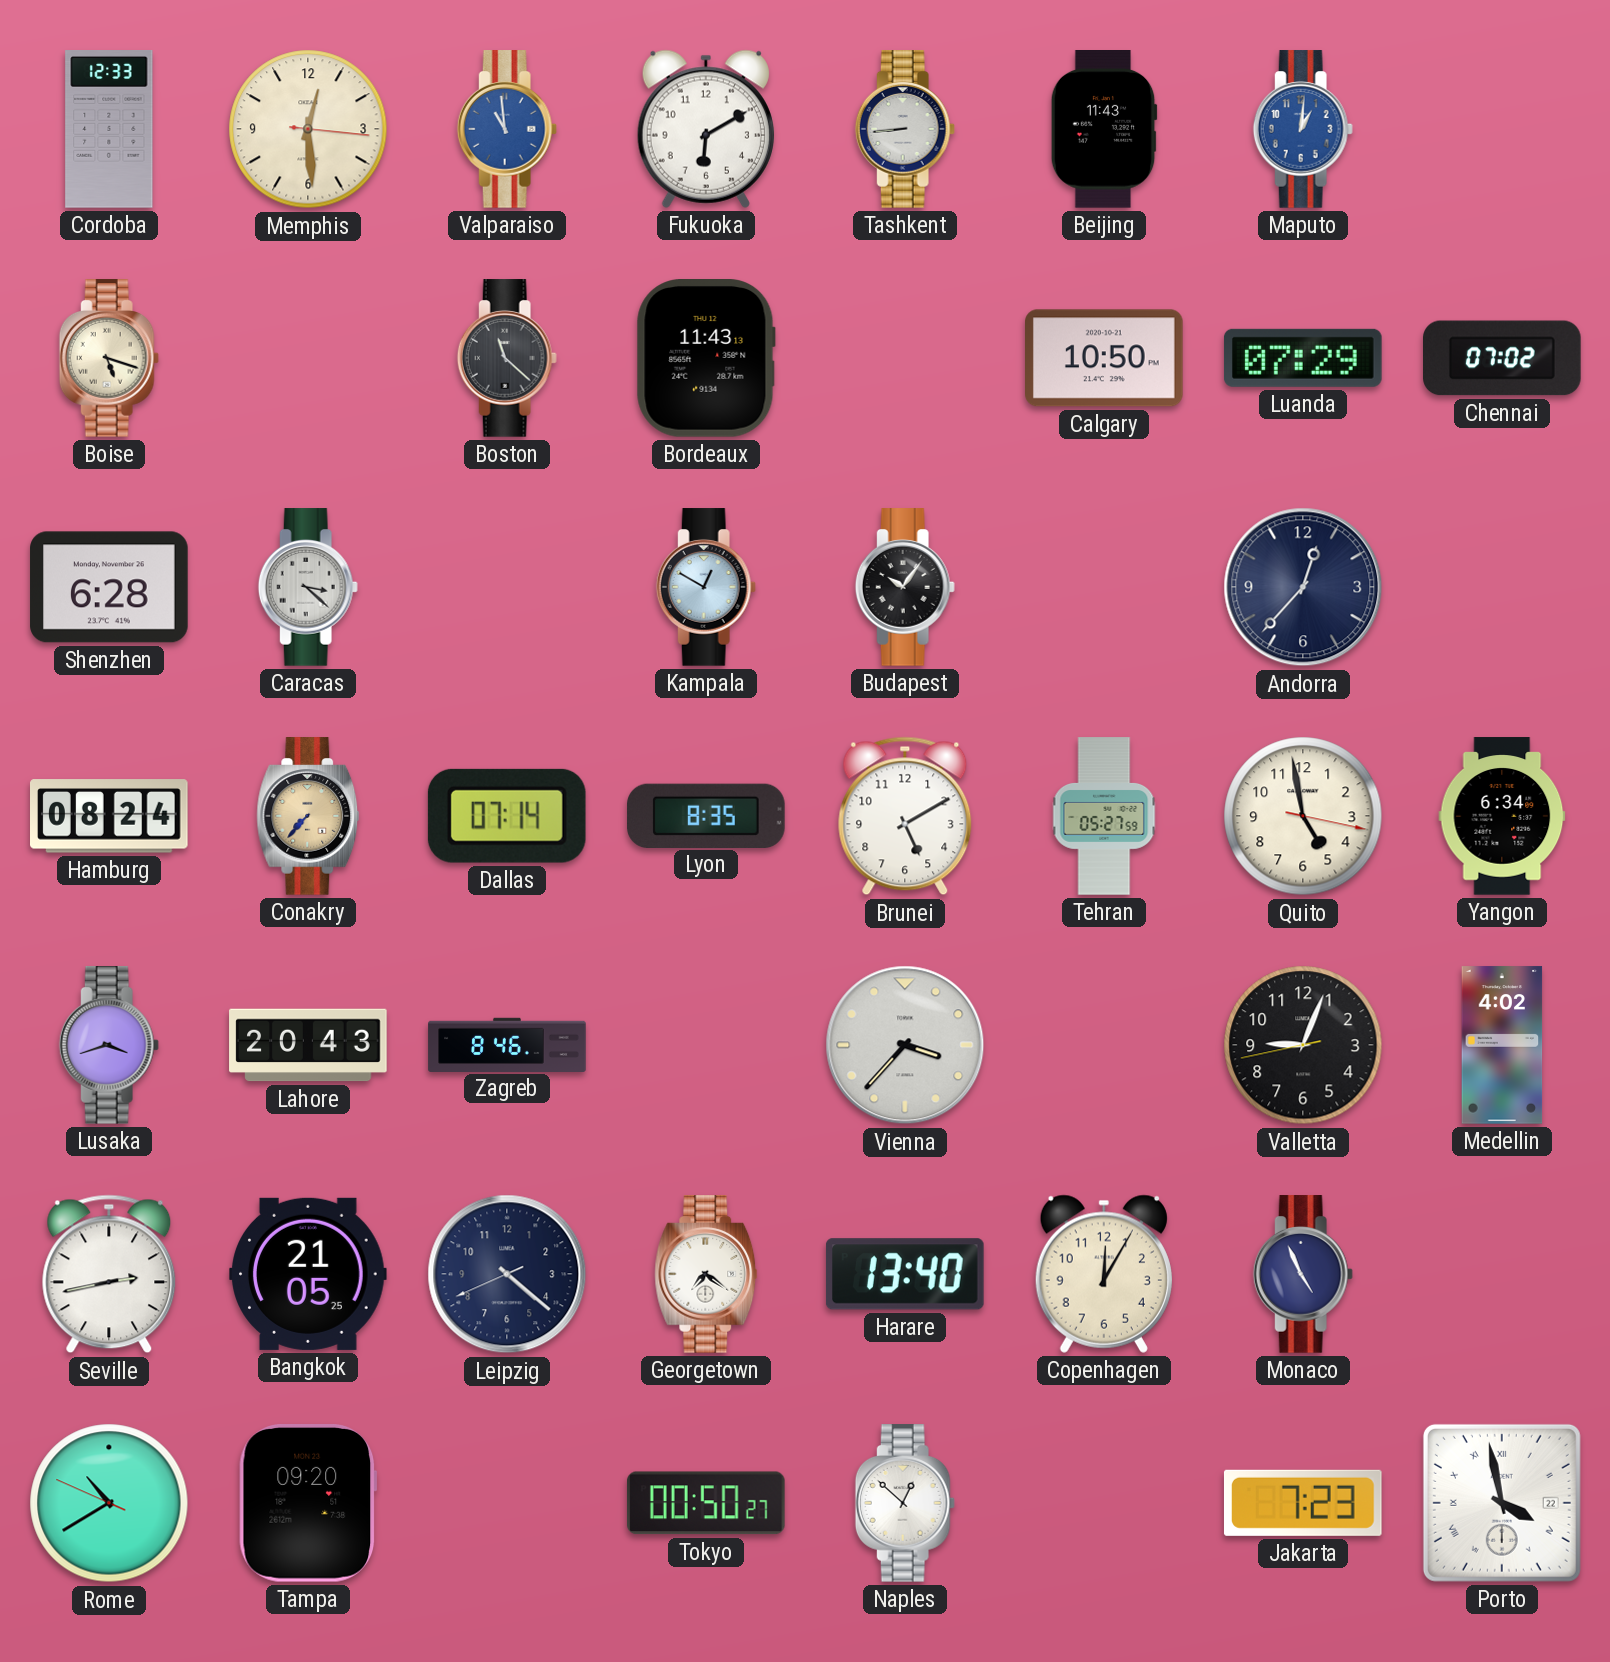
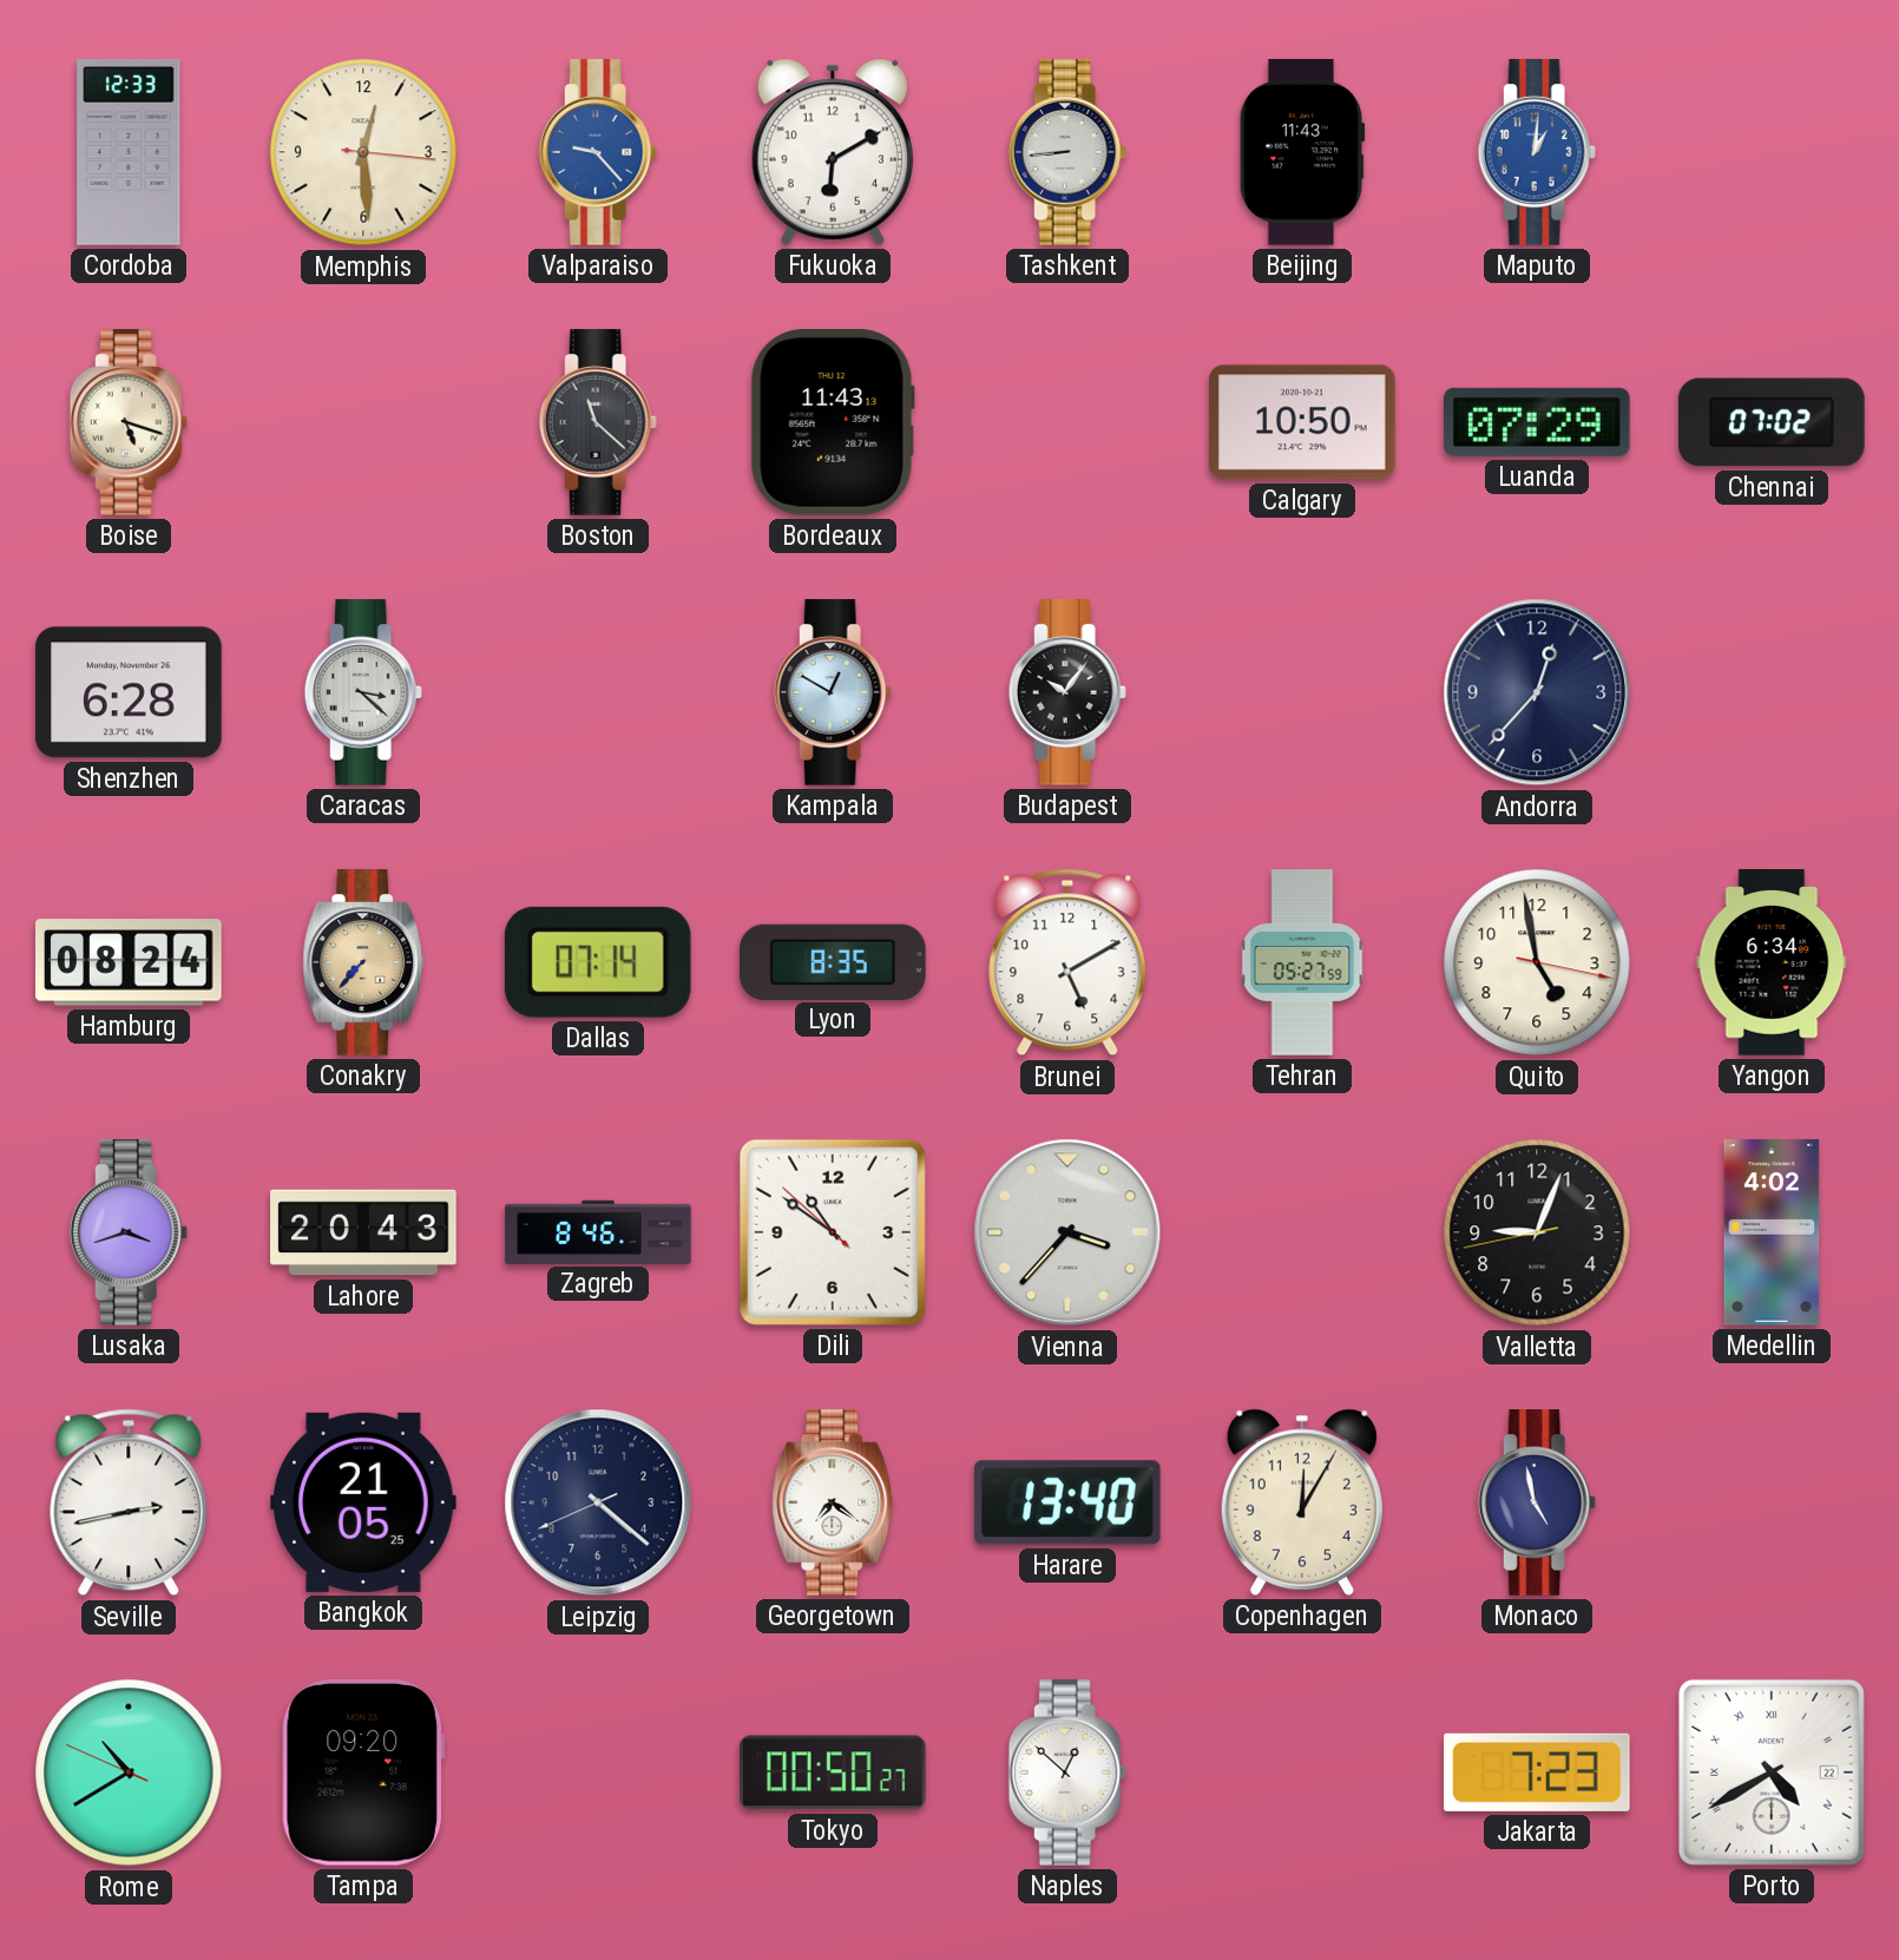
Valparaiso: 10:59 -> 9:23 (598, 152)
Dili: none -> 10:50 (833, 1232)
Monaco: 4:56 -> 4:58 (1537, 1502)
Porto: 3:58 -> 4:40 (1772, 1772)
